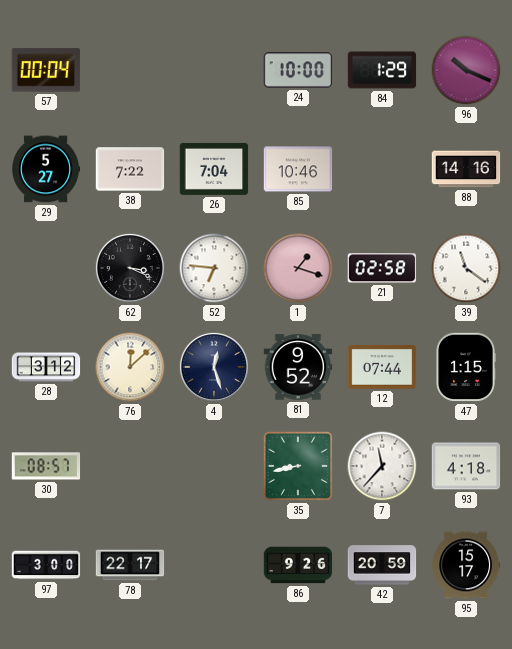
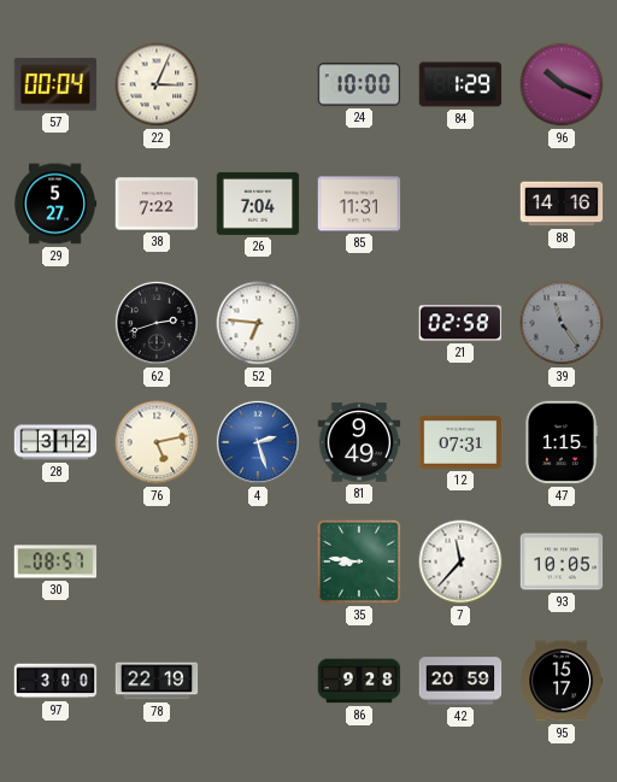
22: none -> 3:04 (157, 84)
85: 10:46 -> 11:31 (359, 204)
62: 3:19 -> 2:42 (157, 323)
1: 1:18 -> none (298, 268)
39: 11:21 -> 11:24 (562, 323)
39 dial: white -> grey (562, 323)
76: 12:08 -> 5:13 (157, 442)
4: 12:27 -> 2:27 (258, 442)
4 dial: navy -> blue (258, 442)
81: 9:52 -> 9:49 (359, 442)
12: 07:44 -> 07:31 (460, 442)
35: 8:43 -> 8:46 (359, 561)
93: 4:18 -> 10:05 (562, 561)
78: 22:17 -> 22:19 (157, 681)
86: 9:26 -> 9:28 (359, 681)
